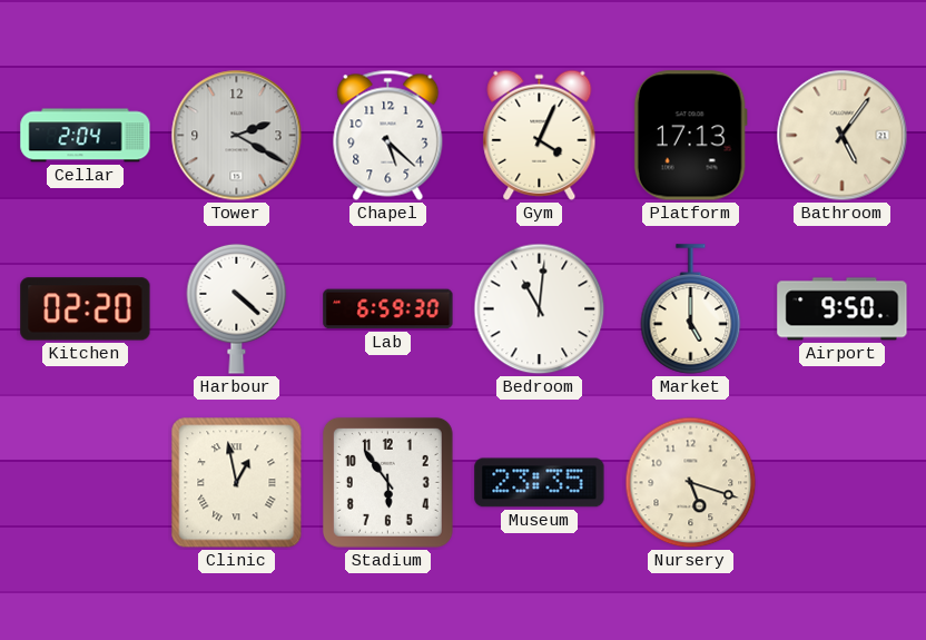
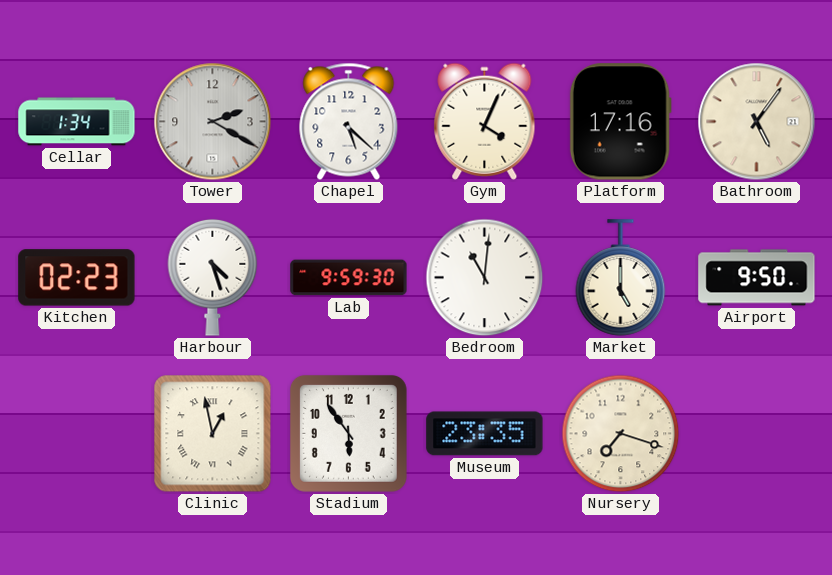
Cellar: 2:04 -> 1:34 (77, 122)
Platform: 17:13 -> 17:16 (620, 122)
Kitchen: 02:20 -> 02:23 (77, 278)
Harbour: 4:22 -> 4:27 (213, 277)
Lab: 6:59 -> 9:59 (349, 278)
Nursery: 5:18 -> 7:18 (621, 434)
